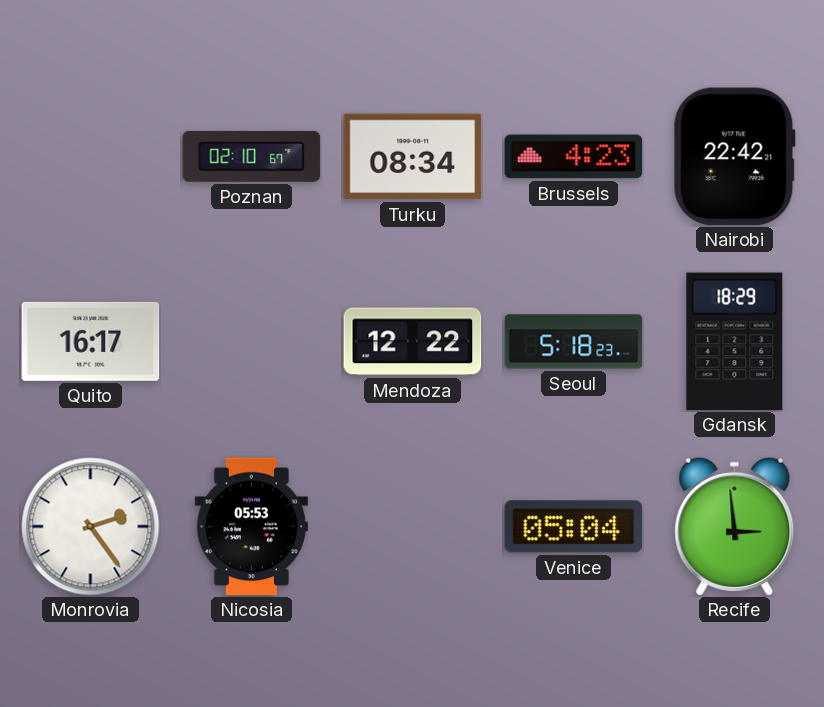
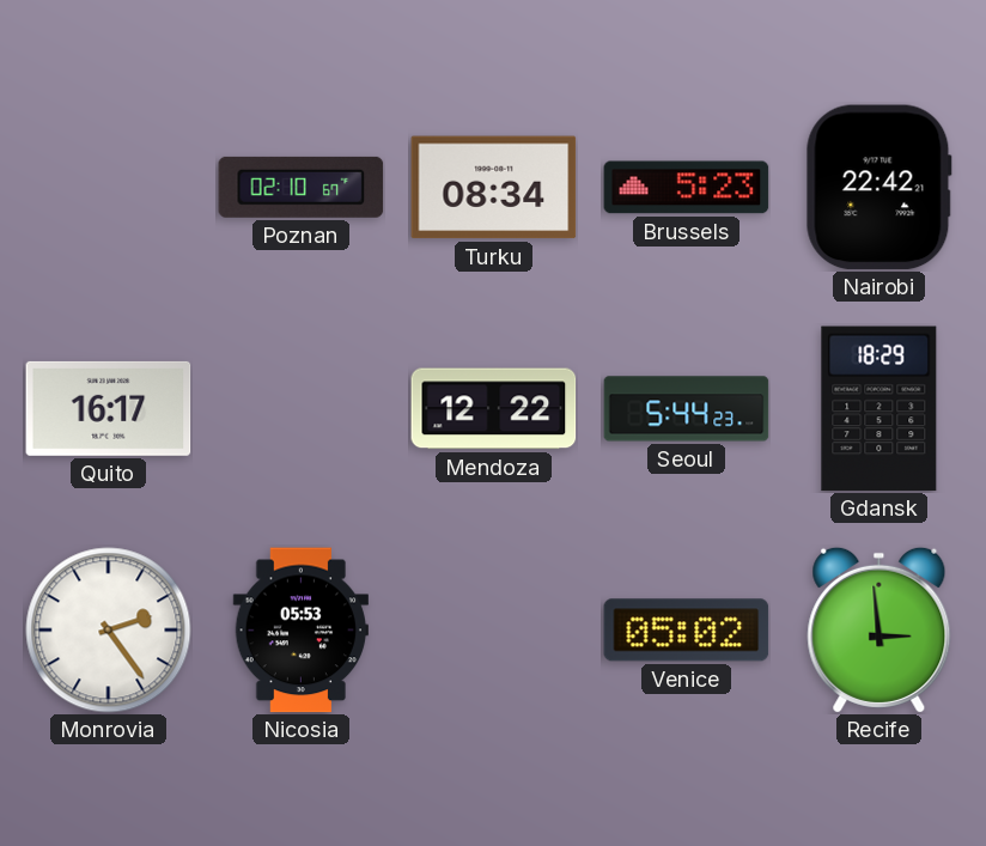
Brussels: 4:23 -> 5:23 (687, 188)
Seoul: 5:18 -> 5:44 (687, 409)
Venice: 05:04 -> 05:02 (687, 631)
